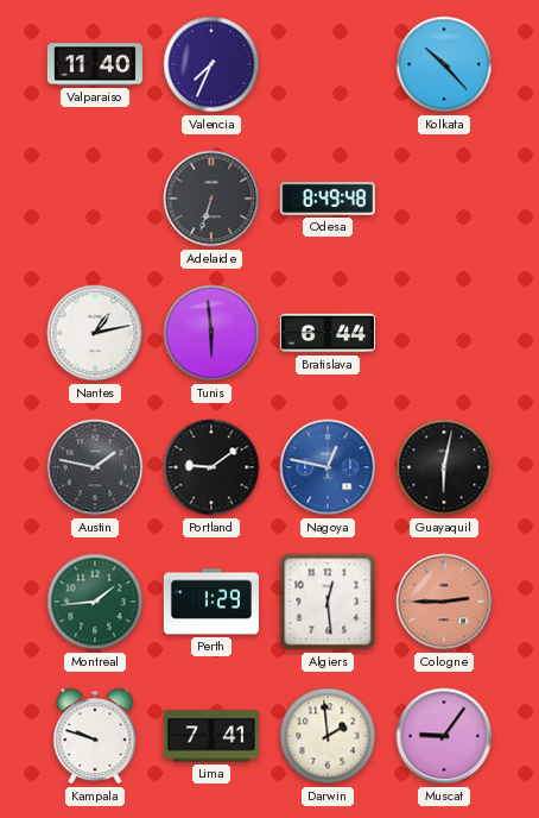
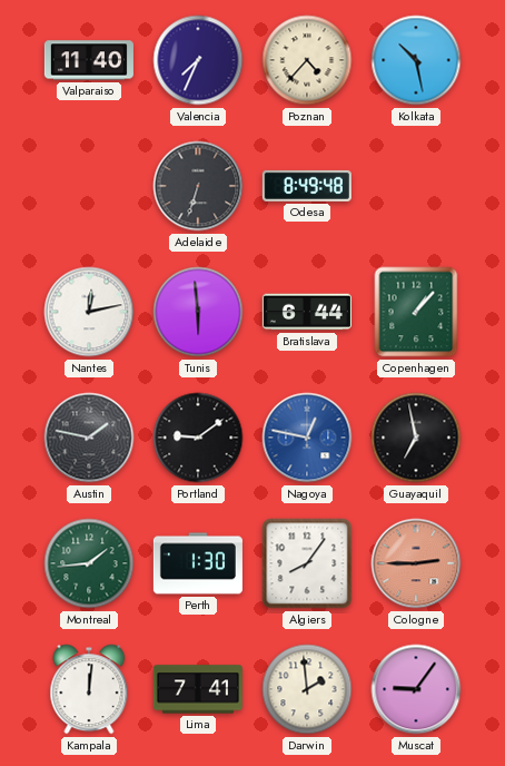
Poznan: none -> 4:37 (307, 60)
Kolkata: 10:23 -> 10:28 (416, 60)
Nantes: 1:13 -> 12:13 (89, 312)
Copenhagen: none -> 1:07 (416, 312)
Guayaquil: 6:02 -> 6:58 (416, 438)
Perth: 1:29 -> 1:30 (198, 563)
Algiers: 12:29 -> 8:06 (307, 563)
Kampala: 9:48 -> 12:01 (89, 689)
